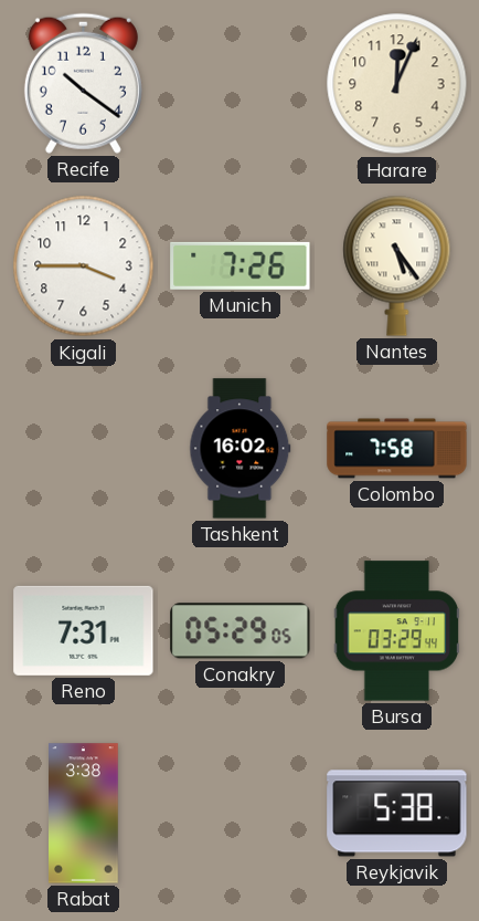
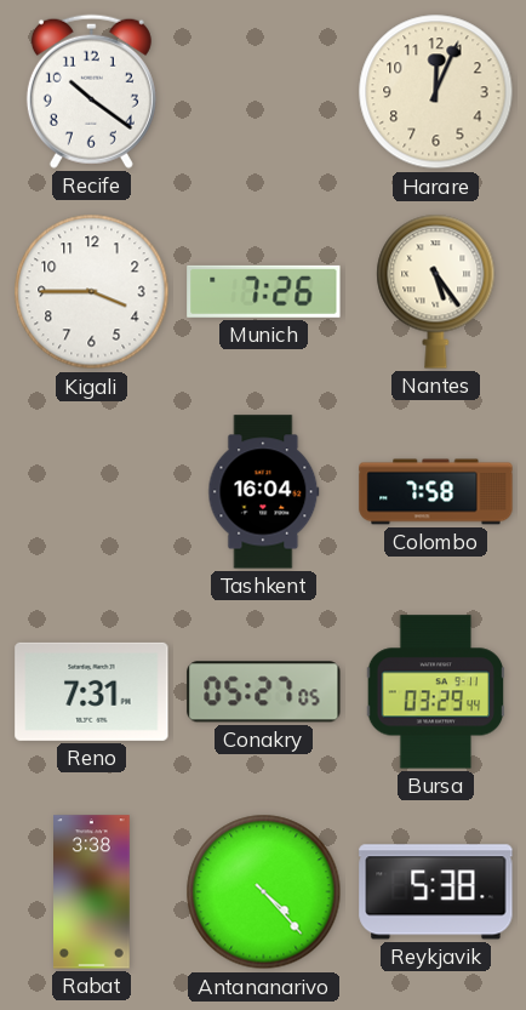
Tashkent: 16:02 -> 16:04 (264, 492)
Conakry: 05:29 -> 05:27 (264, 692)
Antananarivo: none -> 4:23 (264, 892)
